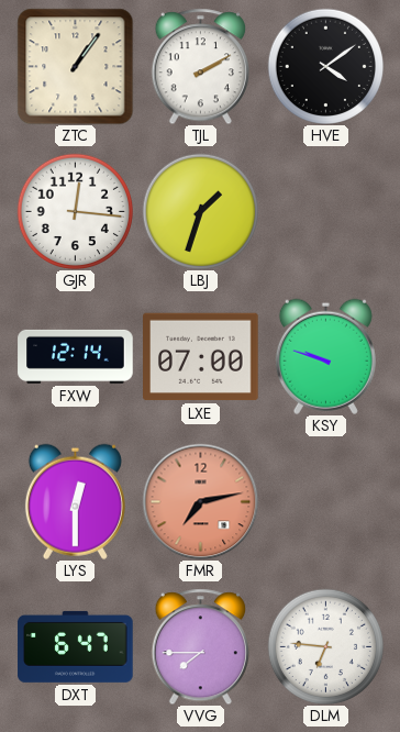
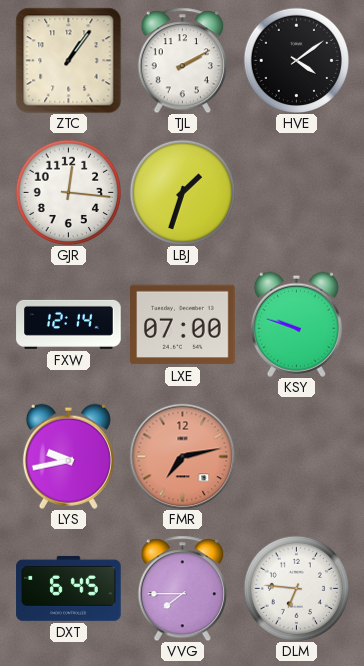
LYS: 12:30 -> 9:43 (68, 456)
DXT: 6:47 -> 6:45 (69, 588)
